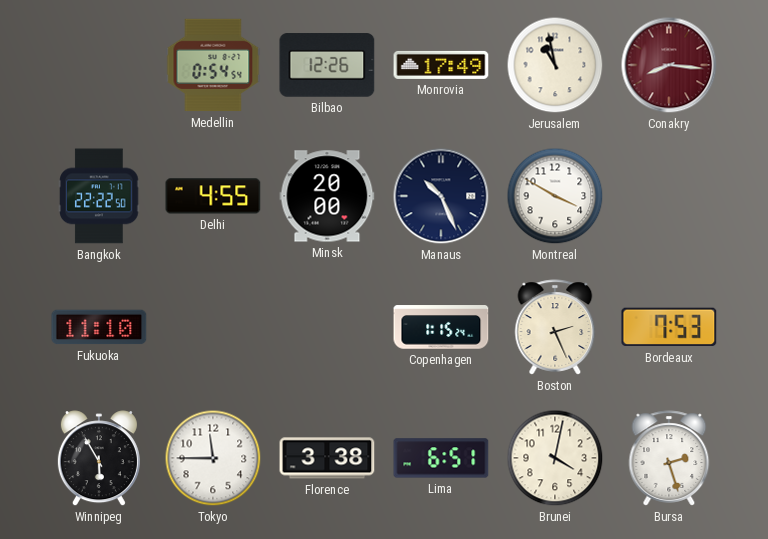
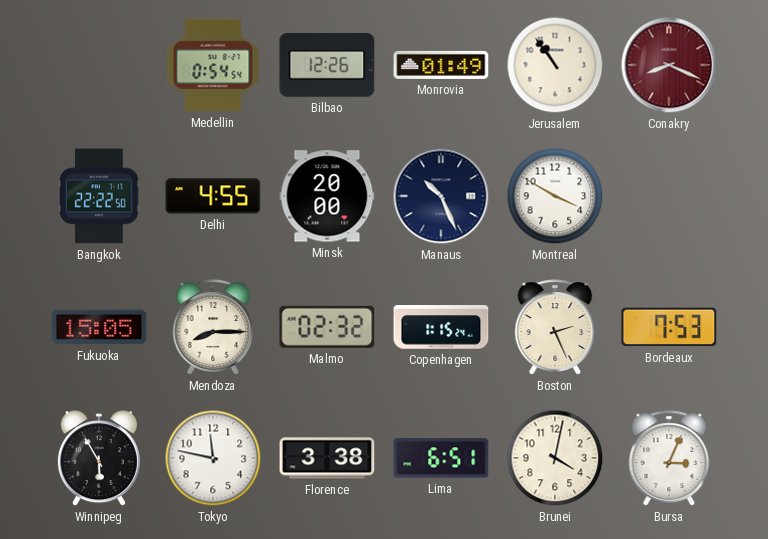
Monrovia: 17:49 -> 01:49 (441, 65)
Jerusalem: 10:58 -> 10:54 (555, 65)
Conakry: 8:16 -> 8:19 (669, 65)
Fukuoka: 11:10 -> 15:05 (99, 327)
Mendoza: none -> 8:15 (213, 327)
Malmo: none -> 02:32 (327, 327)
Tokyo: 11:45 -> 11:47 (213, 458)
Bursa: 2:27 -> 3:04 (669, 458)
